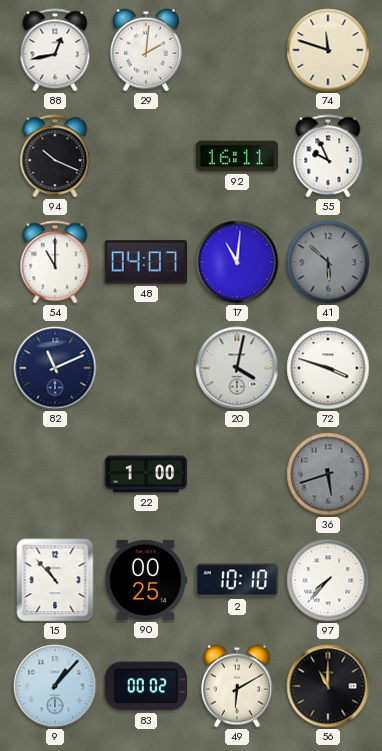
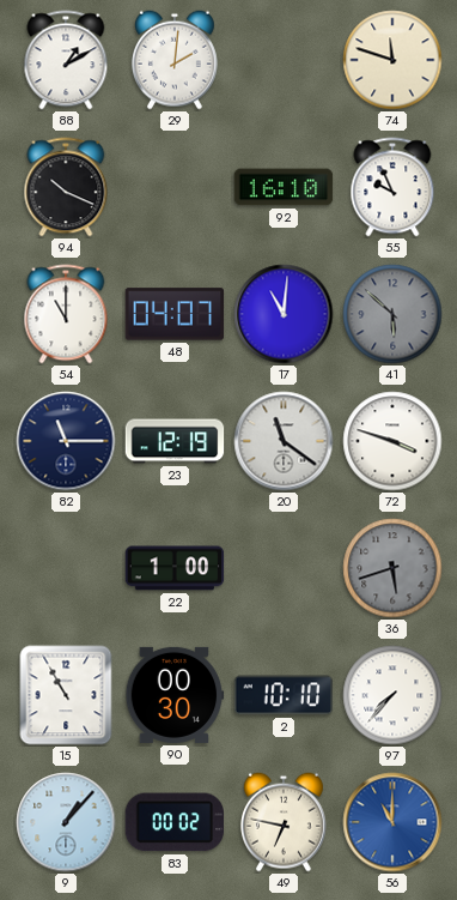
88: 12:43 -> 1:10 (66, 60)
92: 16:11 -> 16:10 (284, 187)
82: 11:11 -> 11:15 (66, 441)
23: none -> 12:19 (175, 441)
20: 4:02 -> 11:21 (284, 441)
15: 10:53 -> 10:55 (66, 695)
90: 00:25 -> 00:30 (175, 695)
49: 6:10 -> 6:47 (284, 822)
56 dial: black -> blue (392, 822)
